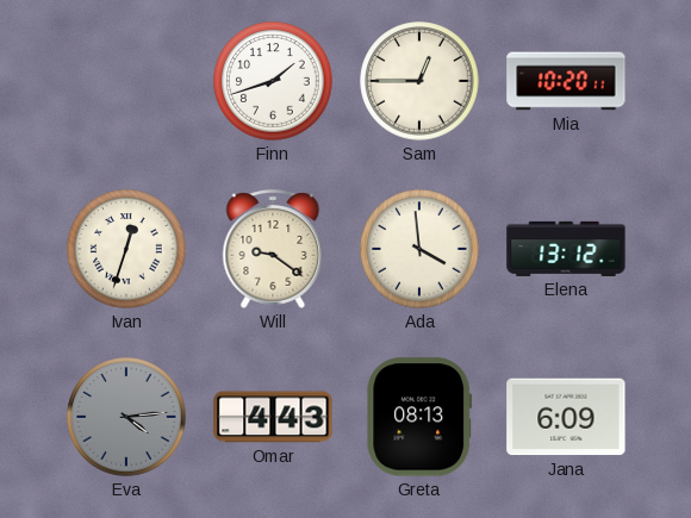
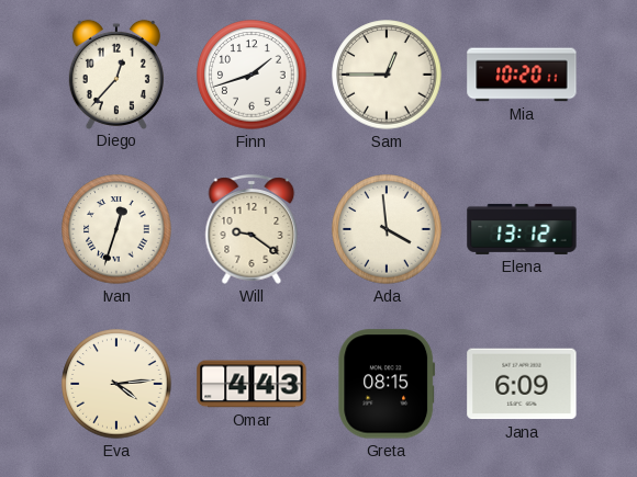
Diego: none -> 12:37 (116, 73)
Eva dial: grey -> cream (116, 384)
Greta: 08:13 -> 08:15 (387, 384)
